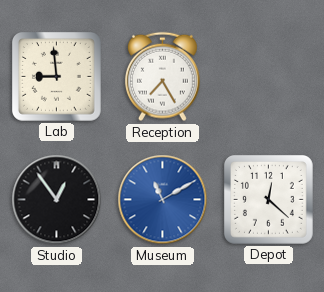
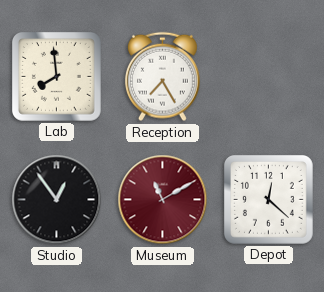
Lab: 8:59 -> 7:59 (56, 76)
Museum dial: blue -> burgundy (163, 200)
